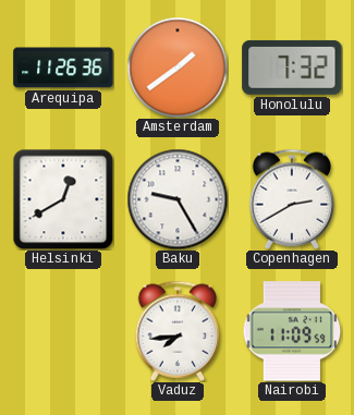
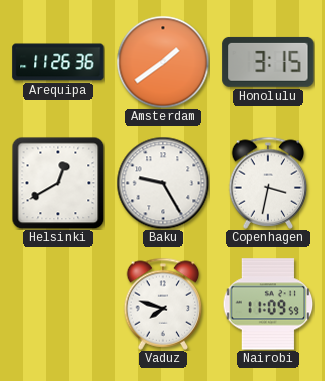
Honolulu: 7:32 -> 3:15 (268, 62)
Copenhagen: 2:40 -> 3:32 (268, 183)
Vaduz: 7:44 -> 7:48 (163, 304)
